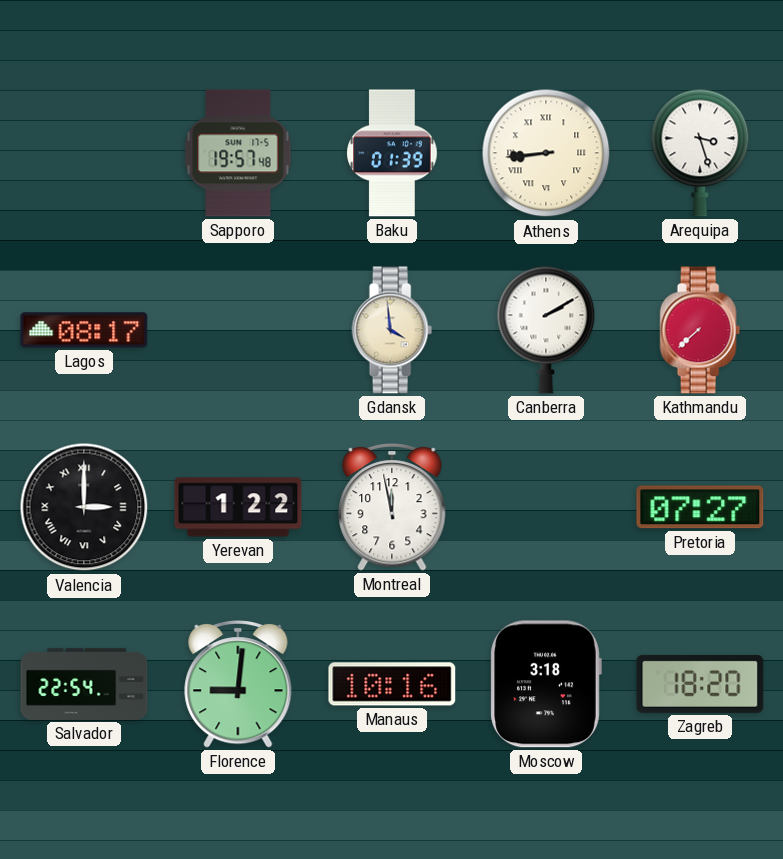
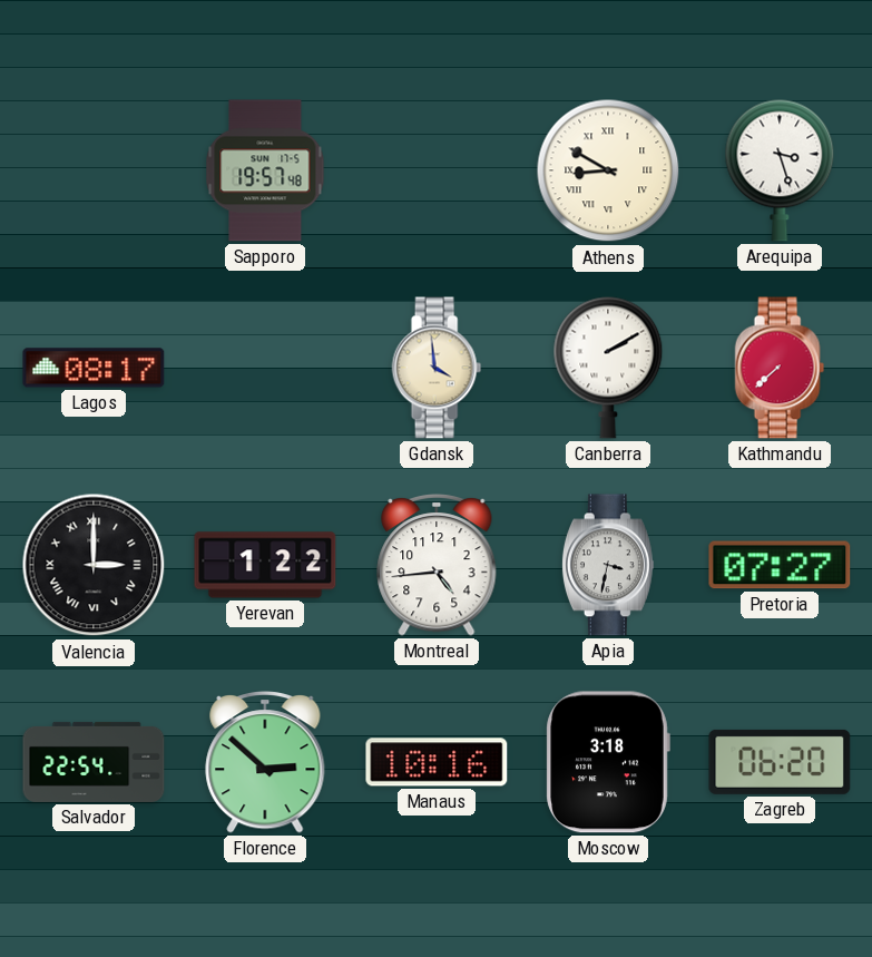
Baku: 01:39 -> none (392, 153)
Athens: 8:44 -> 8:50 (608, 170)
Montreal: 11:58 -> 4:44 (437, 566)
Apia: none -> 3:32 (608, 565)
Florence: 9:01 -> 2:52 (265, 763)
Zagreb: 18:20 -> 06:20 (780, 762)
